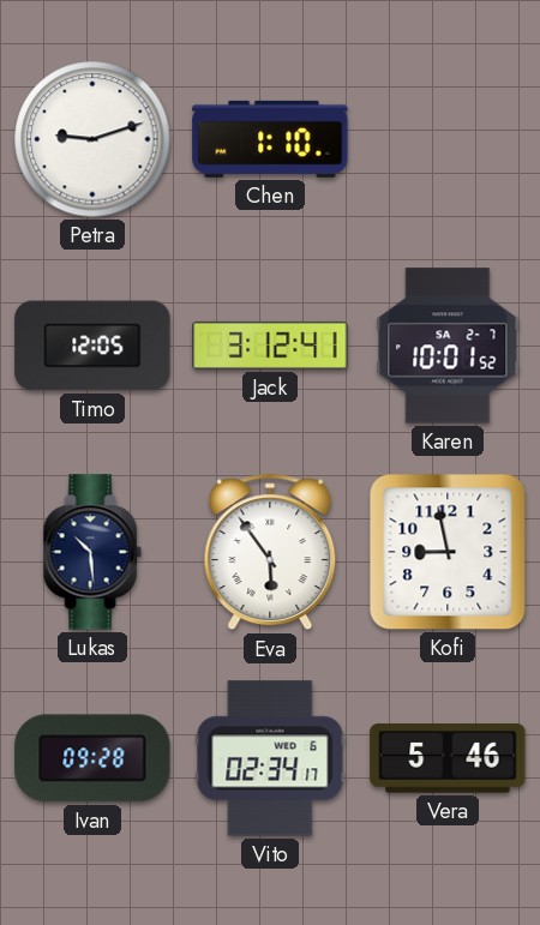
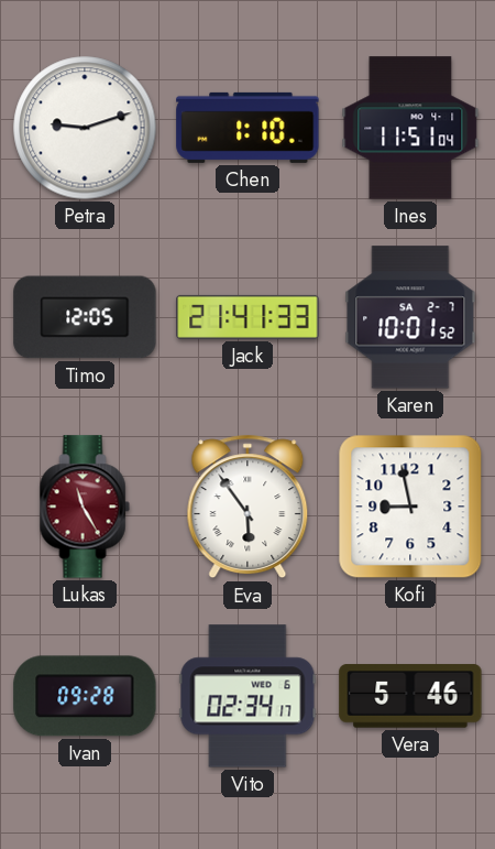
Ines: none -> 11:51 (410, 128)
Jack: 3:12 -> 21:41 (248, 317)
Lukas: 10:29 -> 11:25 (85, 507)
Lukas dial: navy -> burgundy (85, 507)
